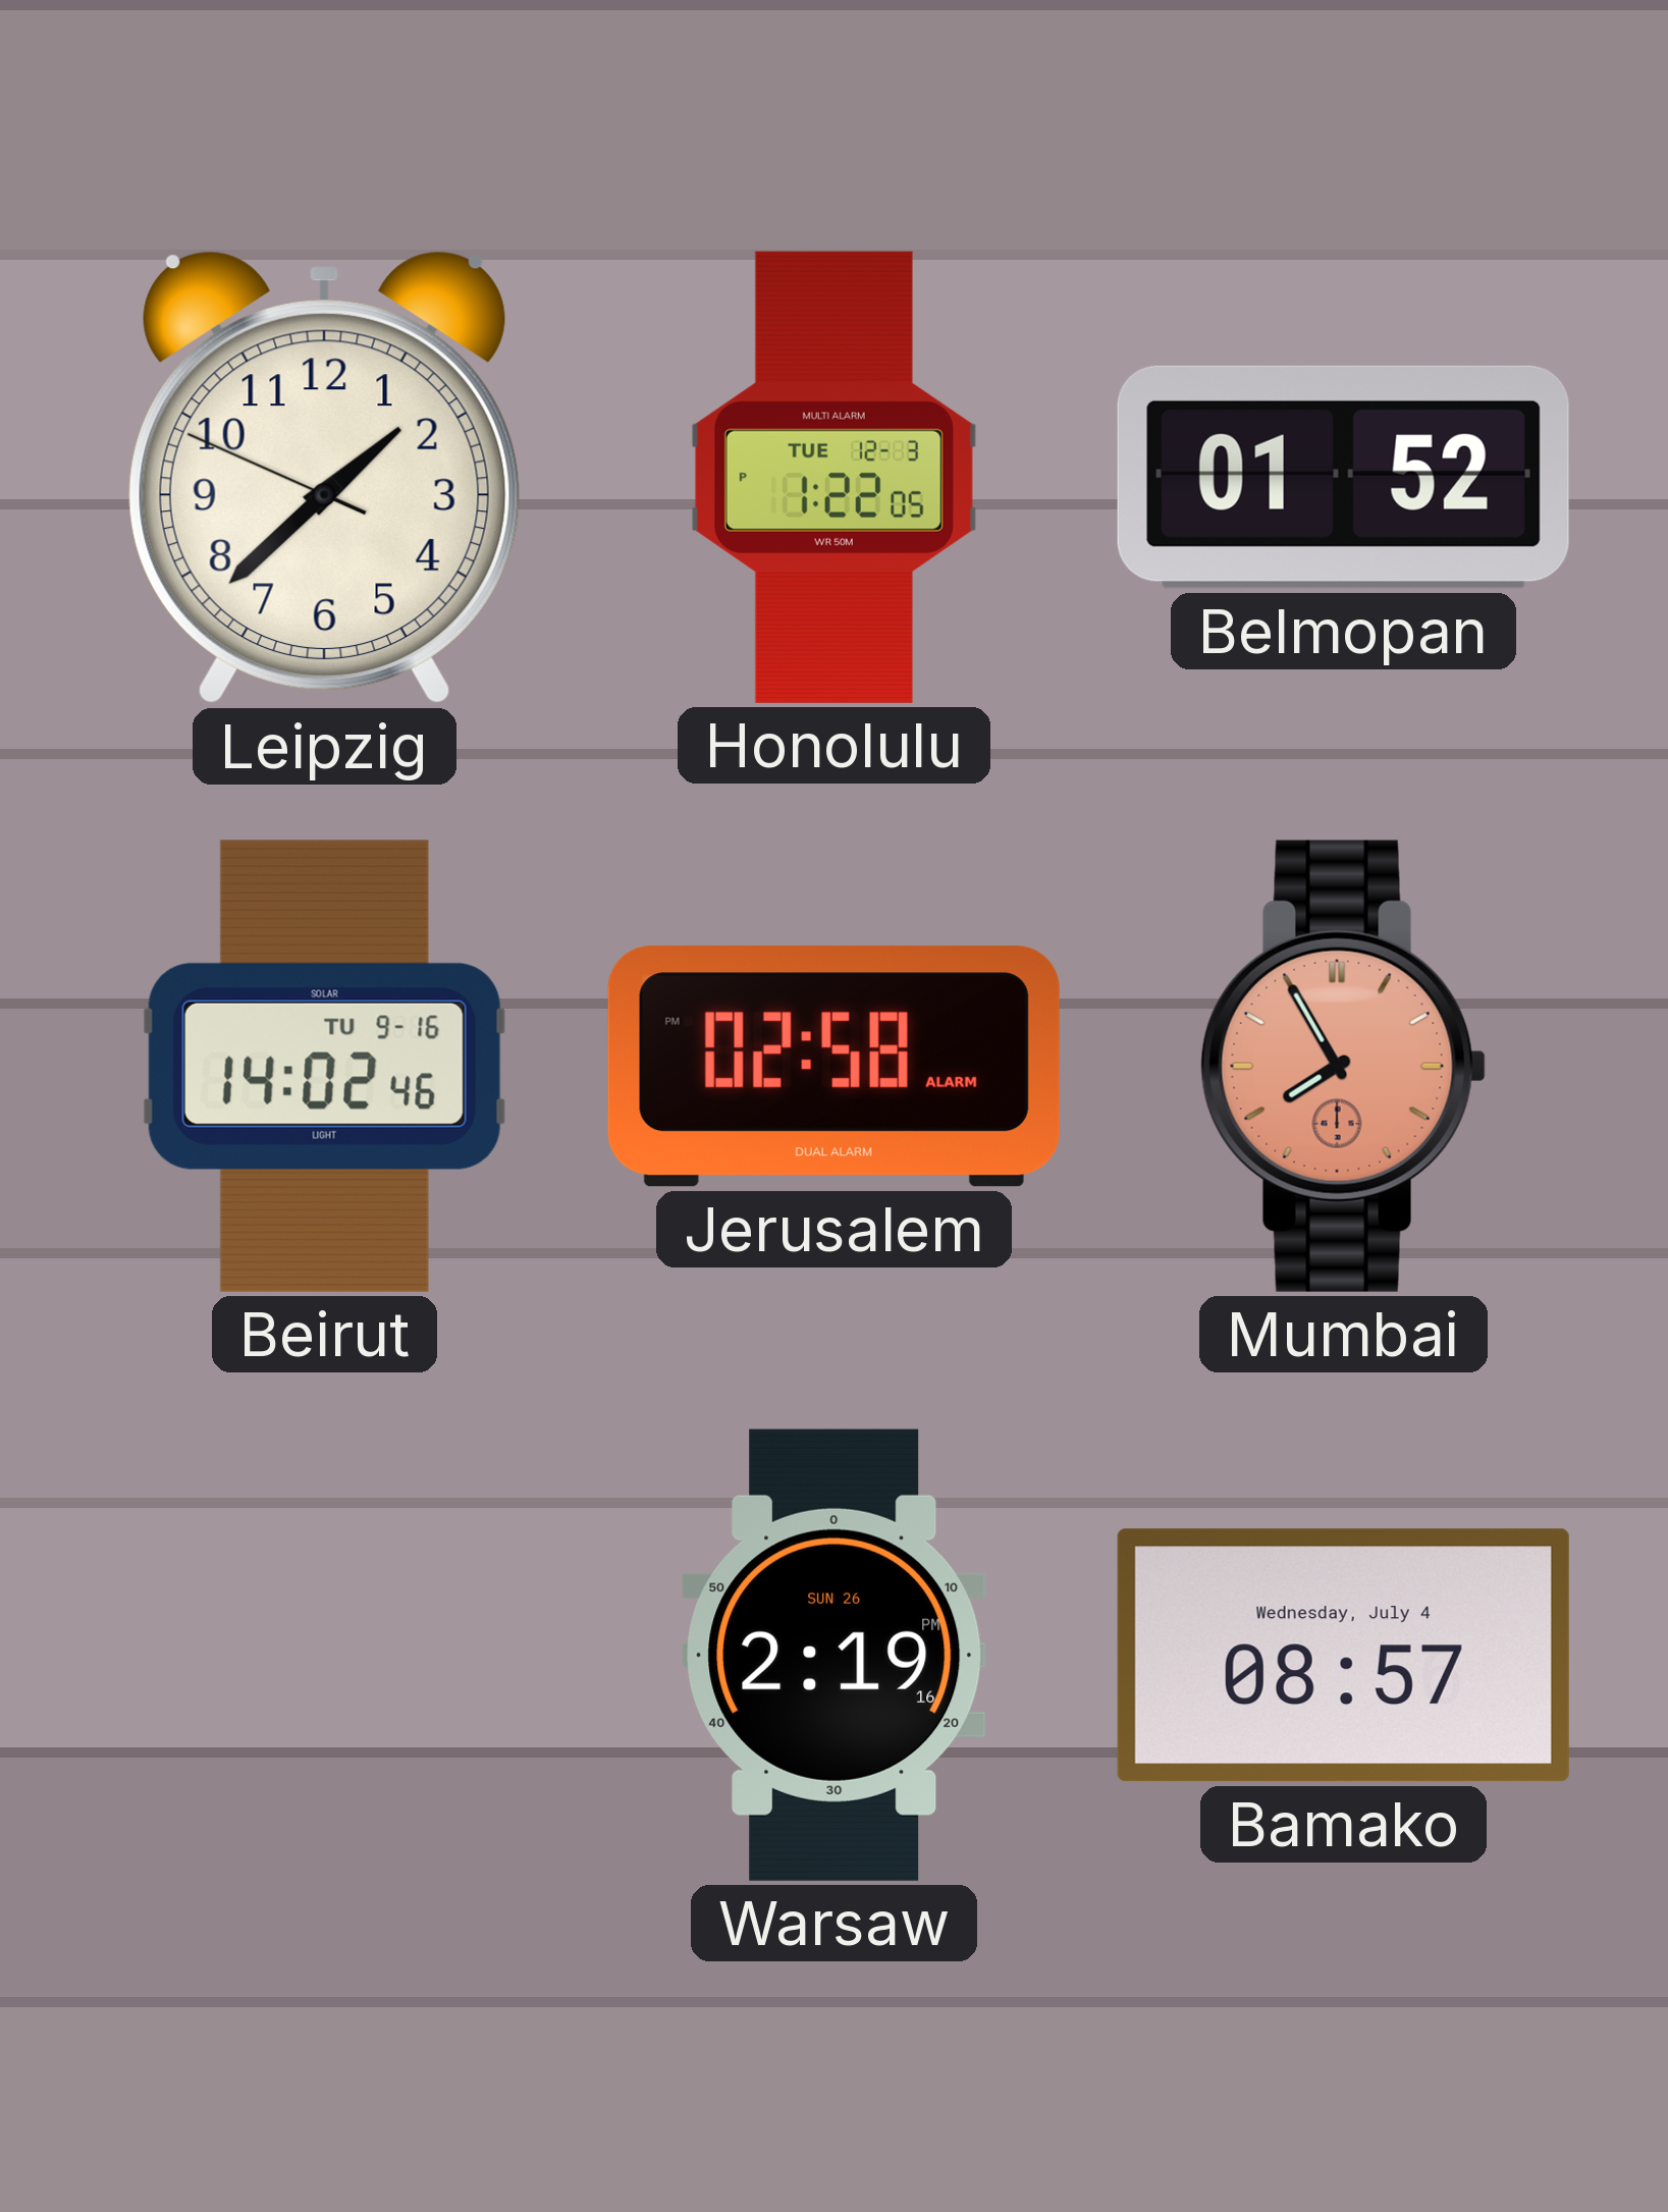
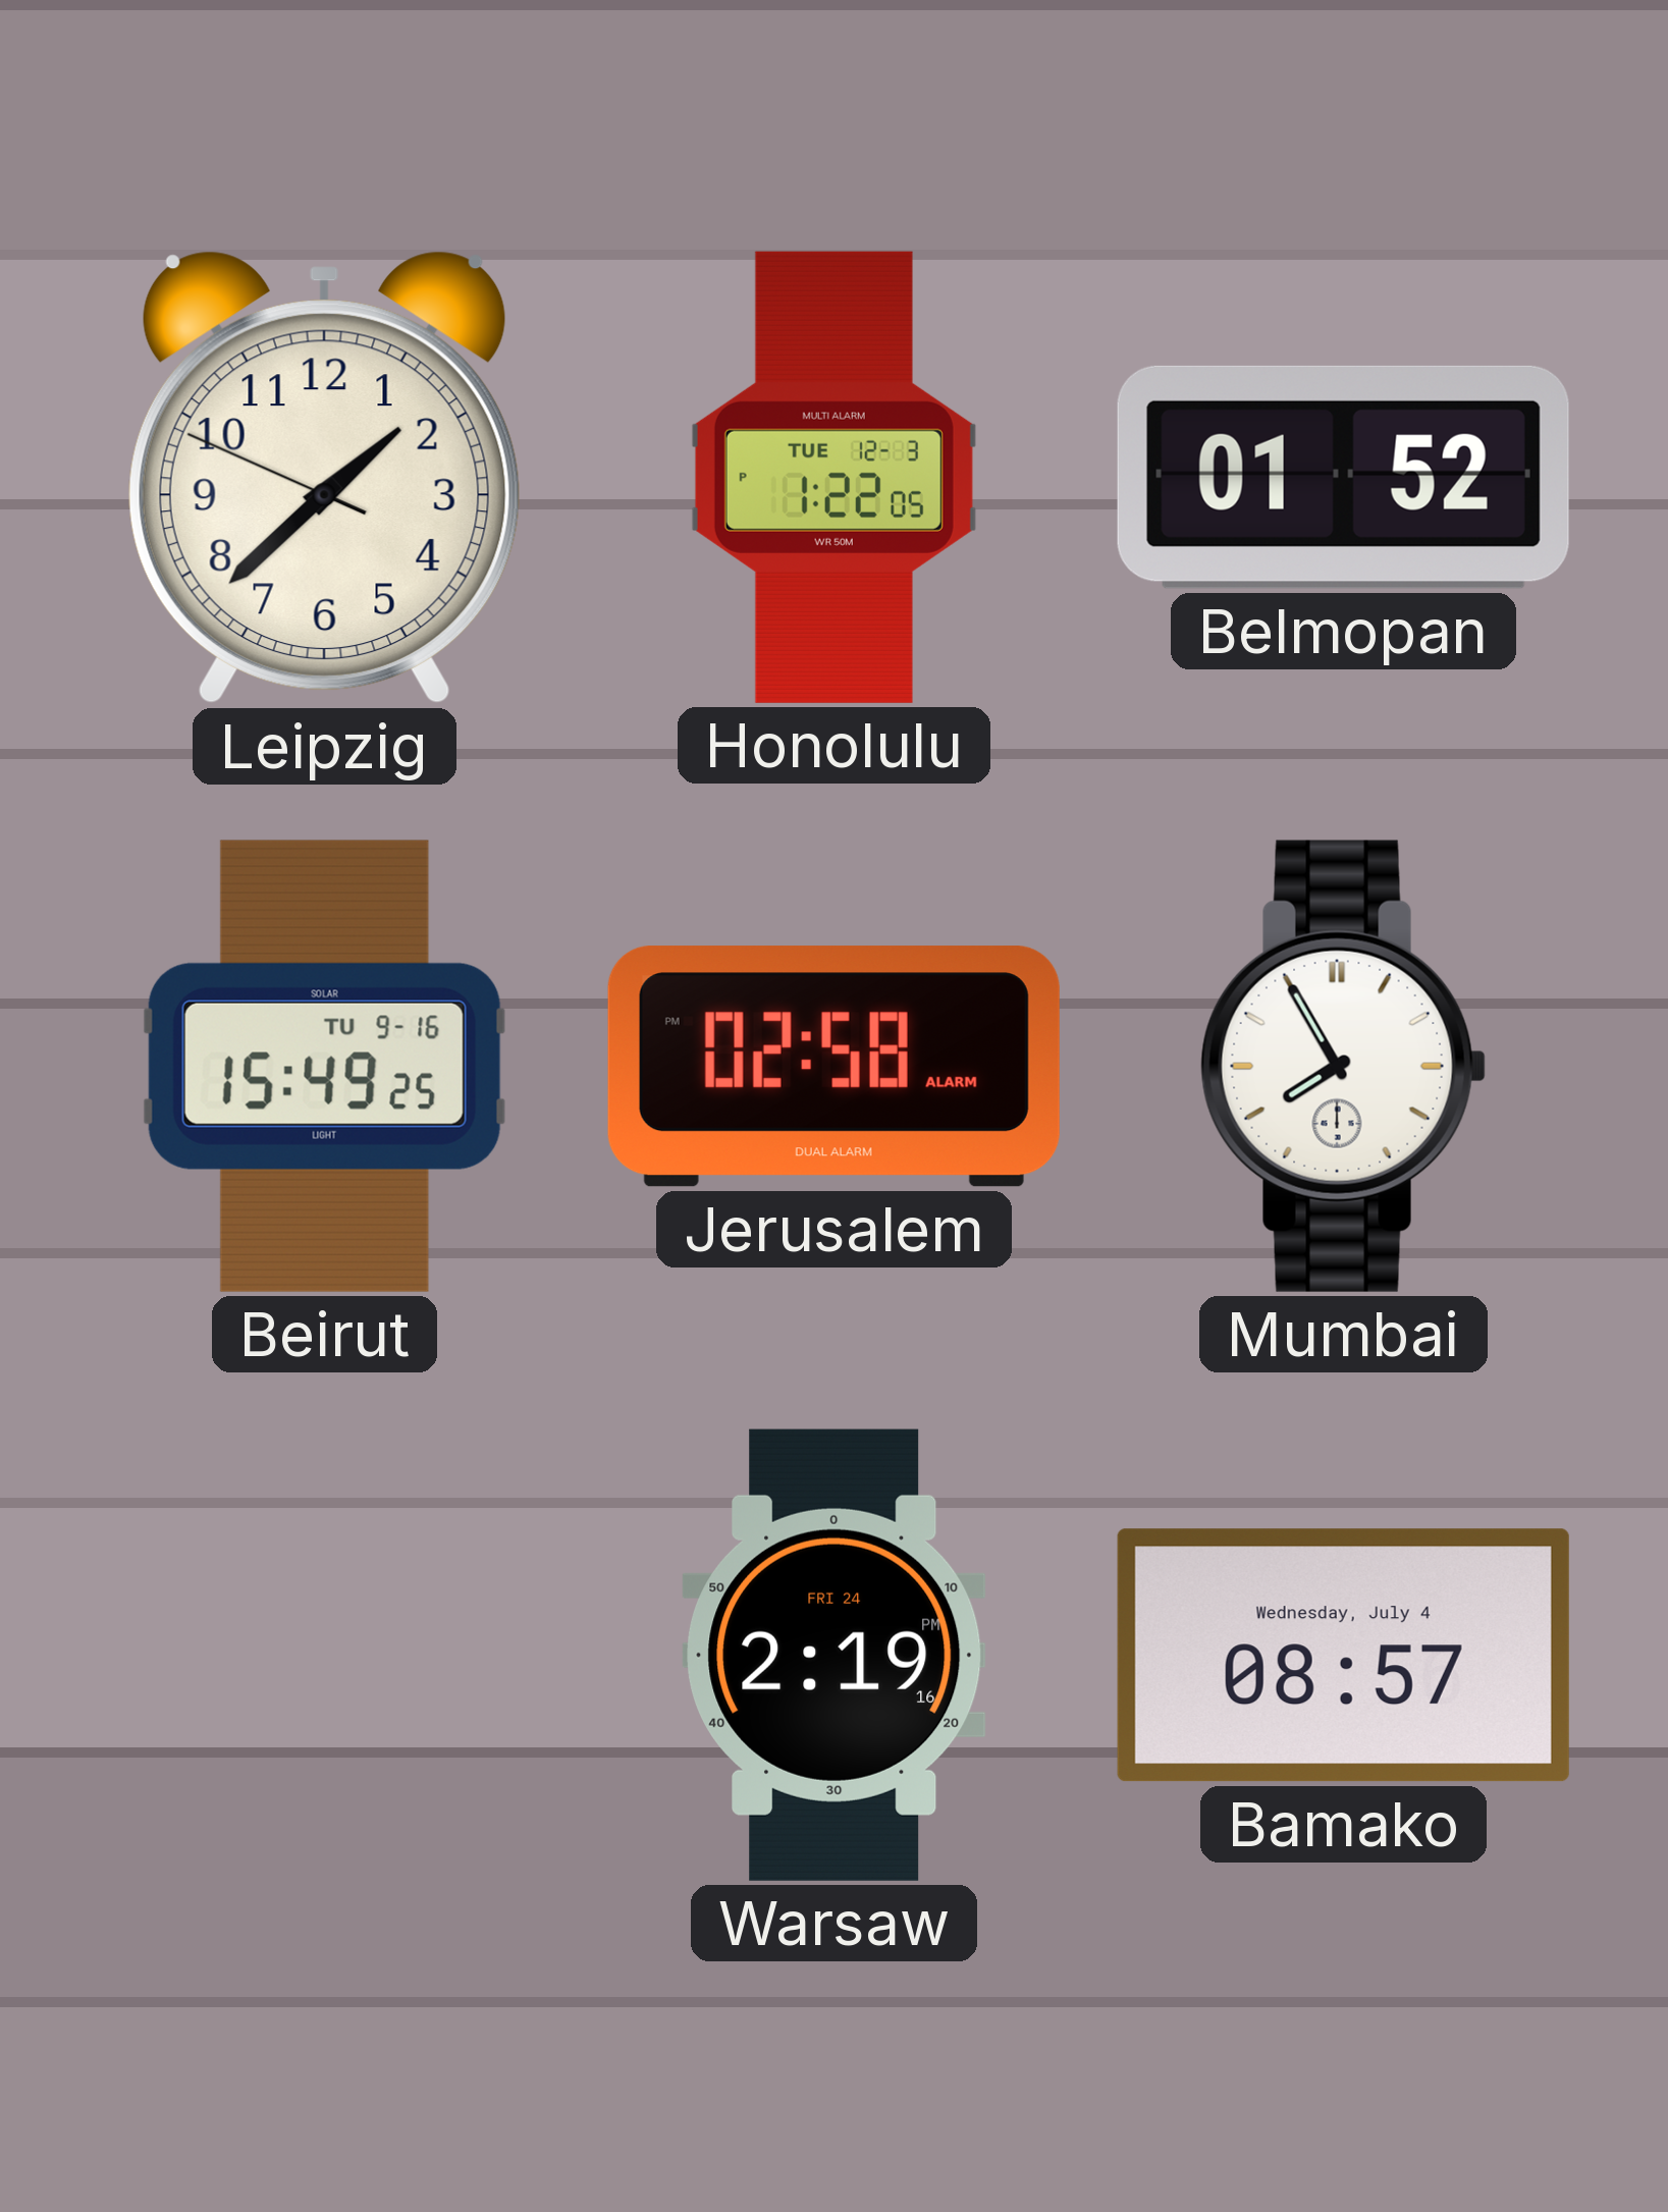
Beirut: 14:02 -> 15:49 (324, 1066)
Mumbai dial: salmon -> white (1343, 1066)
Warsaw date: SUN 26 -> FRI 24 (835, 1655)
